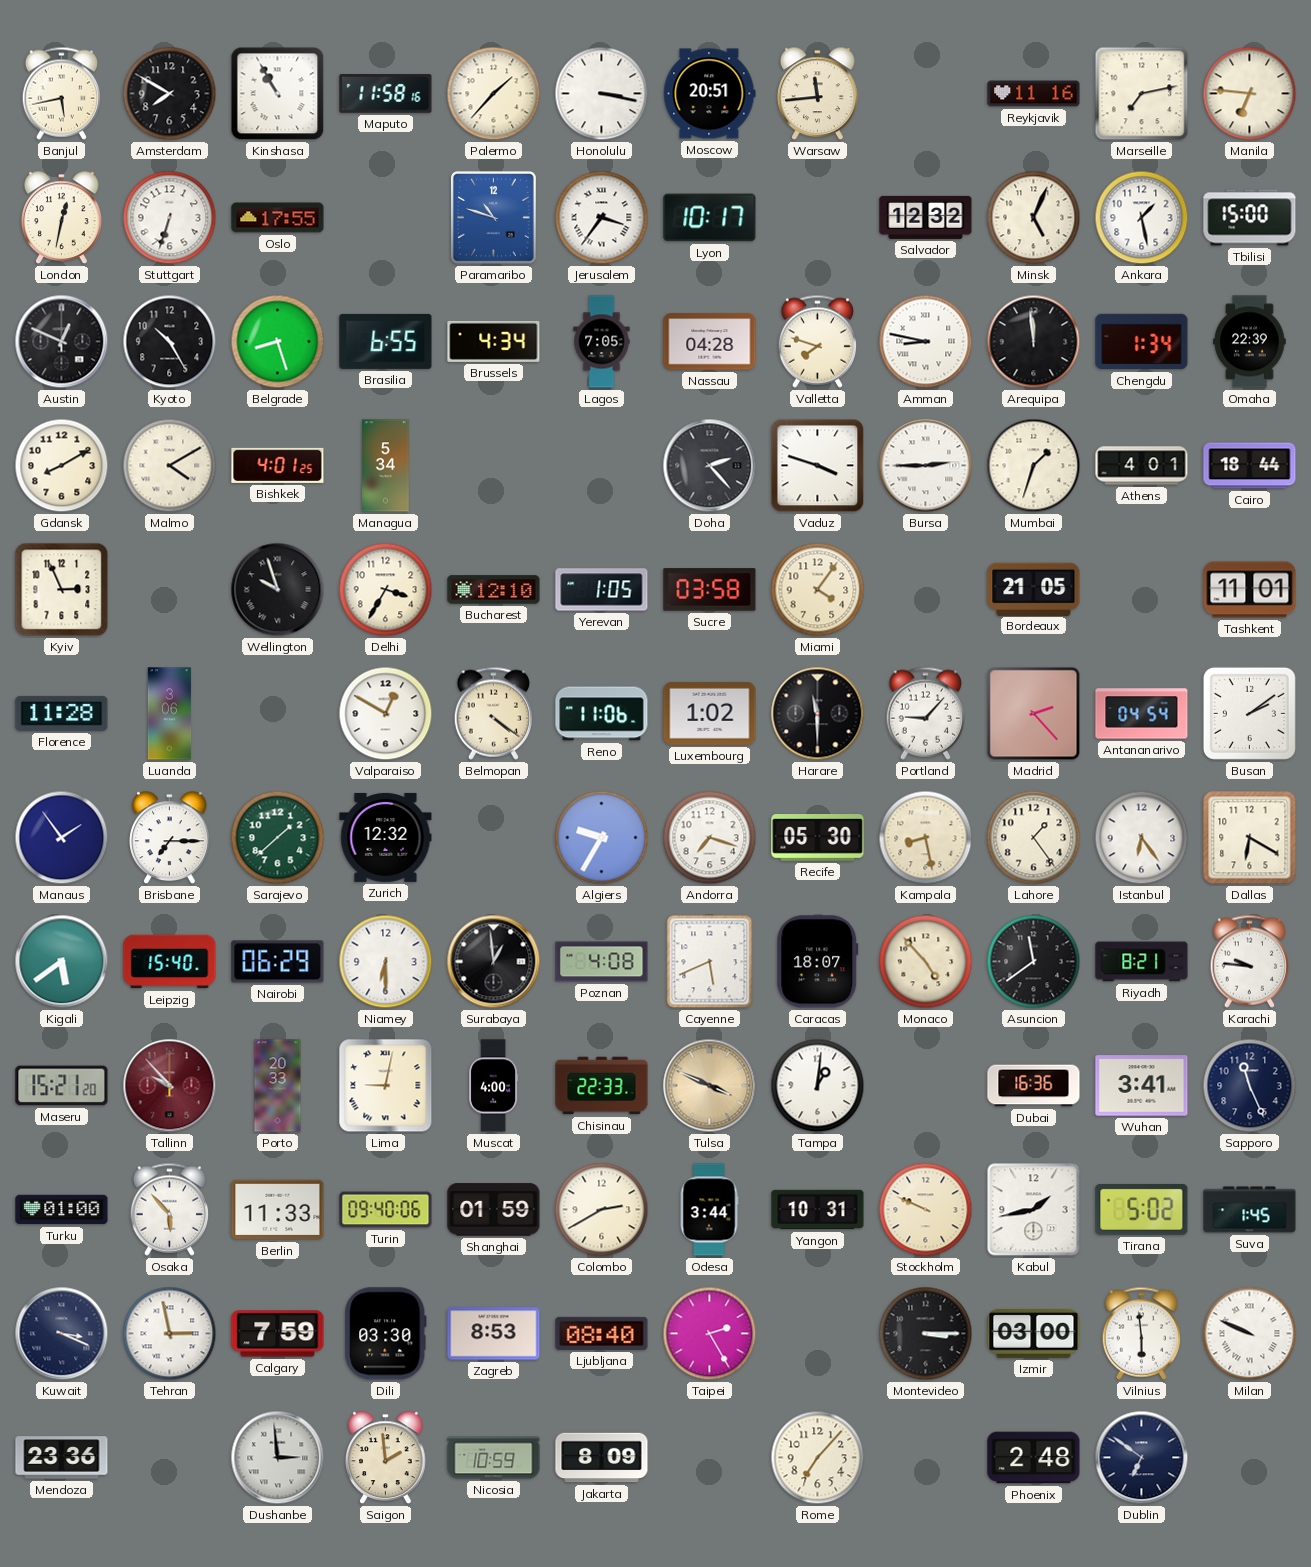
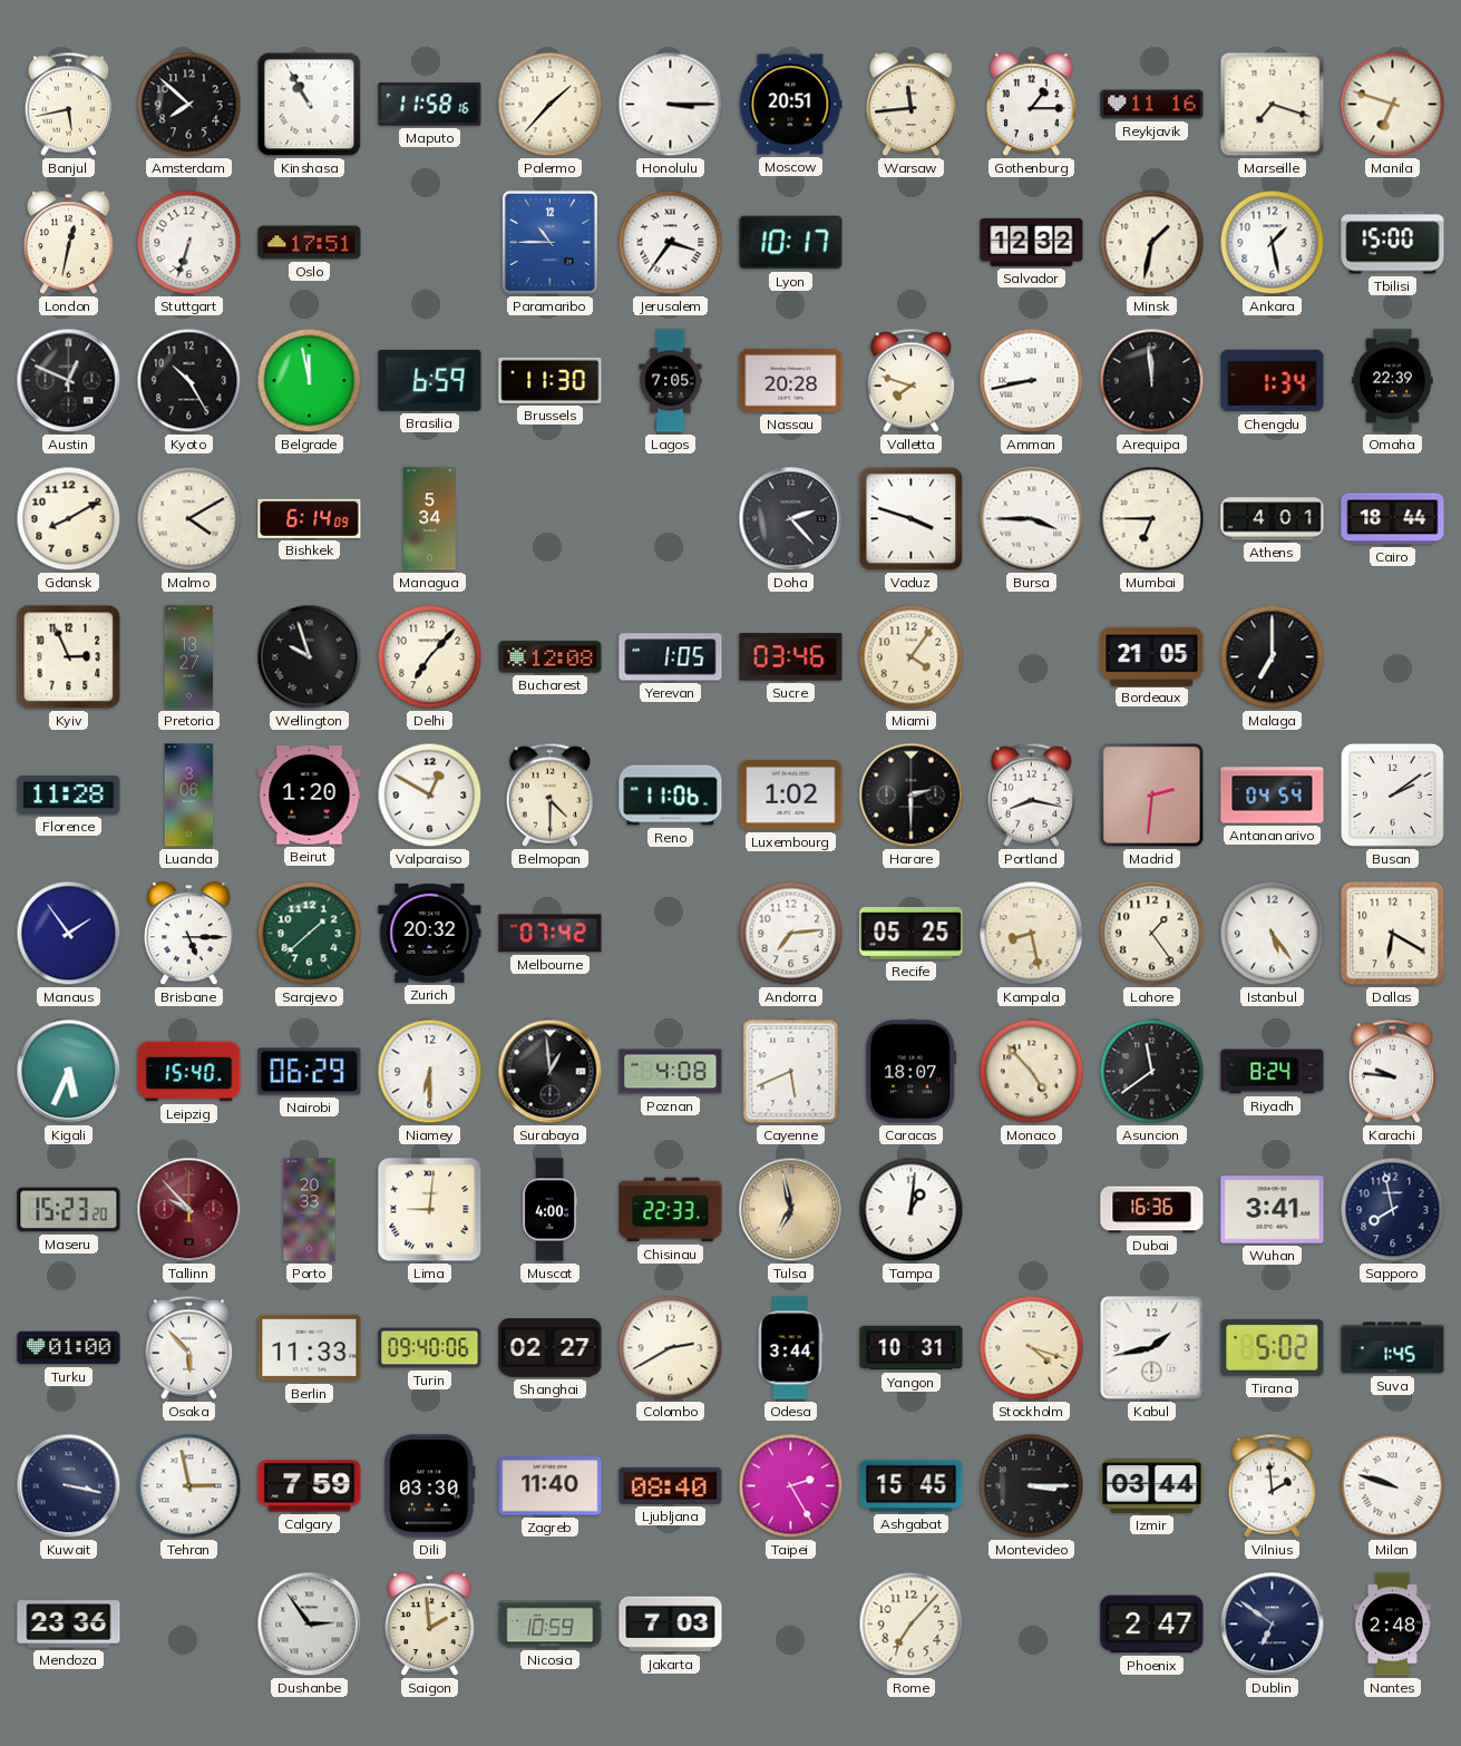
Amsterdam: 7:50 -> 7:52 (189, 105)
Honolulu: 3:17 -> 3:15 (671, 105)
Gothenburg: none -> 1:15 (1032, 105)
Marseille: 7:13 -> 7:18 (1273, 105)
Manila: 6:46 -> 6:48 (1393, 105)
Oslo: 17:55 -> 17:51 (310, 243)
Paramaribo: 10:48 -> 10:45 (549, 242)
Minsk: 5:04 -> 1:32 (1152, 243)
Belgrade: 8:27 -> 11:58 (310, 381)
Brasilia: 6:55 -> 6:59 (430, 380)
Brussels: 4:34 -> 11:30 (551, 380)
Nassau: 04:28 -> 20:28 (791, 381)
Amman: 8:47 -> 8:43 (1032, 381)
Bishkek: 4:01 -> 6:14 (310, 518)
Bursa: 2:45 -> 3:45 (1032, 519)
Mumbai: 1:33 -> 6:45 (1152, 519)
Pretoria: none -> 13:27 (188, 657)
Delhi: 3:35 -> 7:07 (430, 657)
Bucharest: 12:10 -> 12:08 (551, 657)
Sucre: 03:58 -> 03:46 (791, 657)
Malaga: none -> 7:00 (1273, 657)
Tashkent: 11:01 -> none (1250, 590)
Beirut: none -> 1:20 (310, 796)
Belmopan: 4:21 -> 4:30 (549, 794)
Harare: 11:30 -> 2:30 (912, 796)
Portland: 9:07 -> 8:17 (1031, 794)
Madrid: 2:23 -> 2:31 (1152, 796)
Brisbane: 7:15 -> 5:15 (189, 934)
Zurich: 12:32 -> 20:32 (430, 933)
Melbourne: none -> 07:42 (551, 934)
Algiers: 9:35 -> none (602, 838)
Andorra: 7:18 -> 7:14 (791, 934)
Recife: 05:30 -> 05:25 (912, 934)
Istanbul: 6:24 -> 5:24 (1273, 934)
Kigali: 5:39 -> 5:34 (69, 1072)
Riyadh: 8:21 -> 8:24 (1273, 1072)
Maseru: 15:21 -> 15:23 (69, 1210)
Lima: 9:02 -> 9:01 (430, 1210)
Tulsa: 3:49 -> 6:58 (791, 1210)
Sapporo: 11:26 -> 7:58 (1393, 1210)
Shanghai: 01:59 -> 02:27 (551, 1348)
Stockholm: 9:49 -> 4:18 (1032, 1348)
Kuwait: 3:19 -> 3:17 (69, 1486)
Zagreb: 8:53 -> 11:40 (551, 1486)
Ashgabat: none -> 15:45 (912, 1486)
Izmir: 03:00 -> 03:44 (1152, 1485)
Vilnius: 5:59 -> 1:59 (1272, 1485)
Milan: 9:49 -> 9:48 (1393, 1486)
Dushanbe: 2:59 -> 2:54 (310, 1625)
Jakarta: 8:09 -> 7:03 (671, 1625)
Phoenix: 2:48 -> 2:47 (1152, 1625)
Nantes: none -> 2:48 (1392, 1625)
